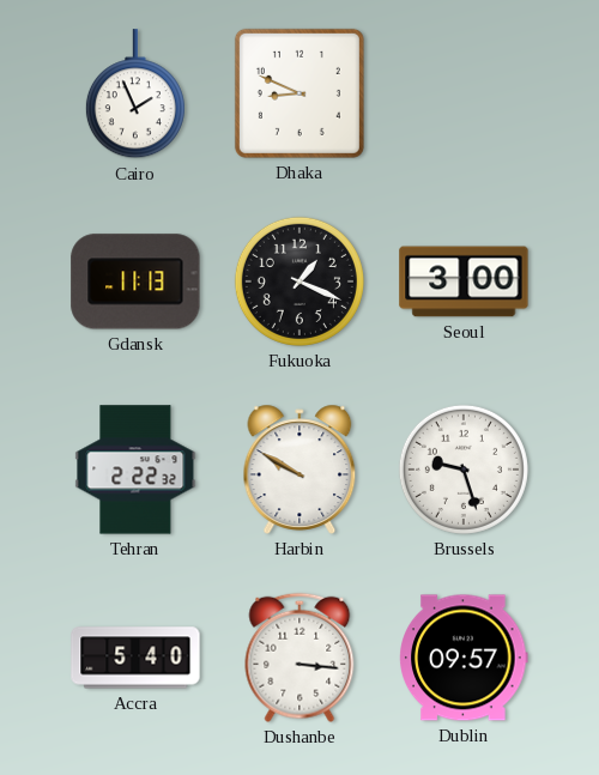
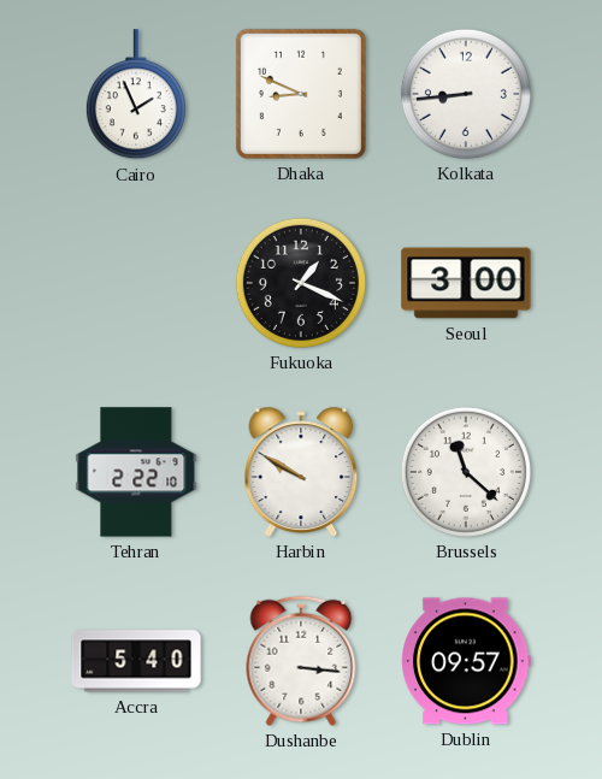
Kolkata: none -> 8:44 (466, 94)
Gdansk: 11:13 -> none (135, 281)
Tehran: 2:22:32 -> 2:22:10 (136, 472)
Brussels: 9:27 -> 11:22 (466, 472)
